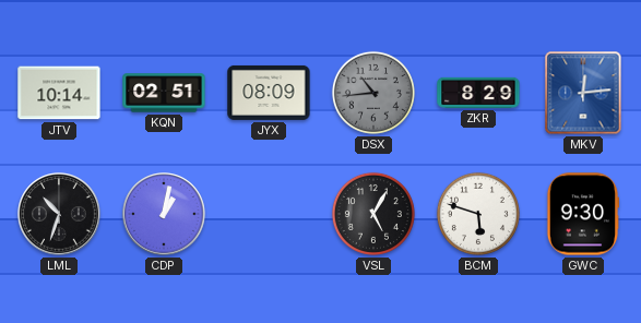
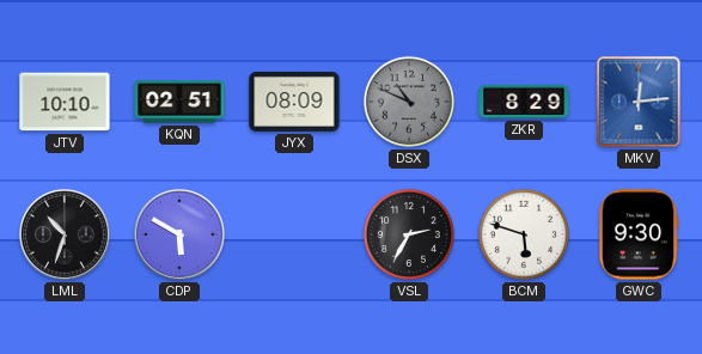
JTV: 10:14 -> 10:10 (65, 102)
DSX: 10:44 -> 10:49 (409, 102)
CDP: 1:02 -> 5:50 (179, 234)
VSL: 5:05 -> 2:35 (409, 234)
